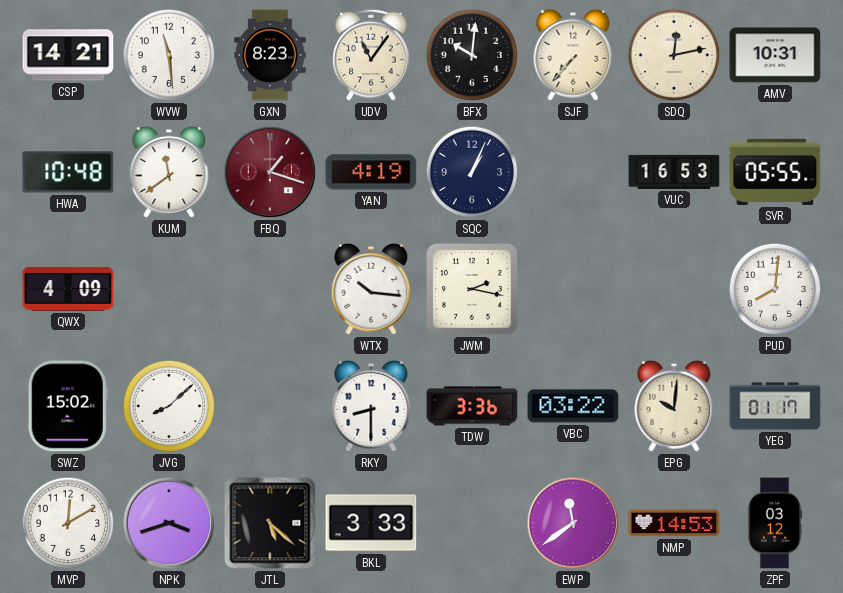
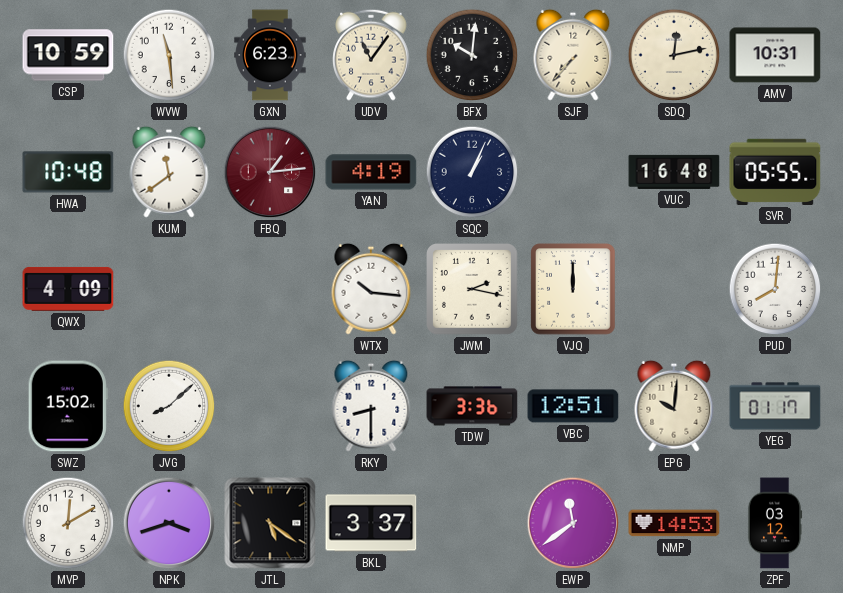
CSP: 14:21 -> 10:59 (68, 55)
GXN: 8:23 -> 6:23 (270, 55)
FBQ: 1:18 -> 1:14 (270, 172)
VUC: 16:53 -> 16:48 (674, 172)
VJQ: none -> 12:00 (573, 289)
VBC: 03:22 -> 12:51 (573, 406)
JTL: 5:22 -> 5:21 (270, 523)
BKL: 3:33 -> 3:37 (371, 523)
